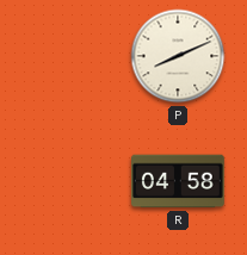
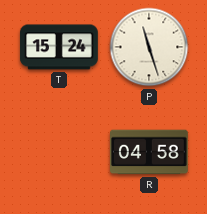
T: none -> 15:24 (59, 47)
P: 8:11 -> 11:27 (149, 47)
